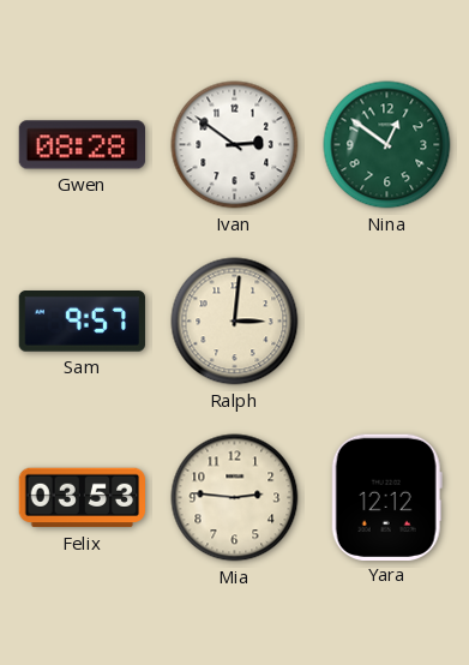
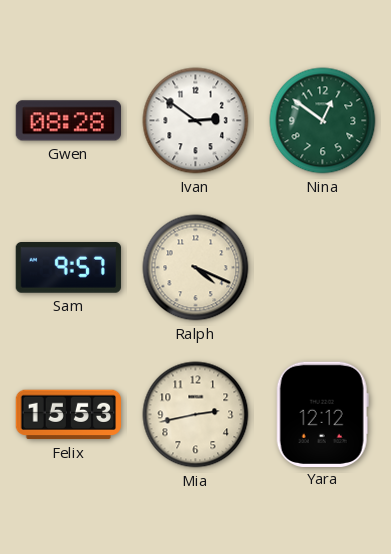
Ralph: 3:01 -> 4:19 (196, 268)
Felix: 03:53 -> 15:53 (68, 415)
Mia: 2:46 -> 2:43 (196, 415)
